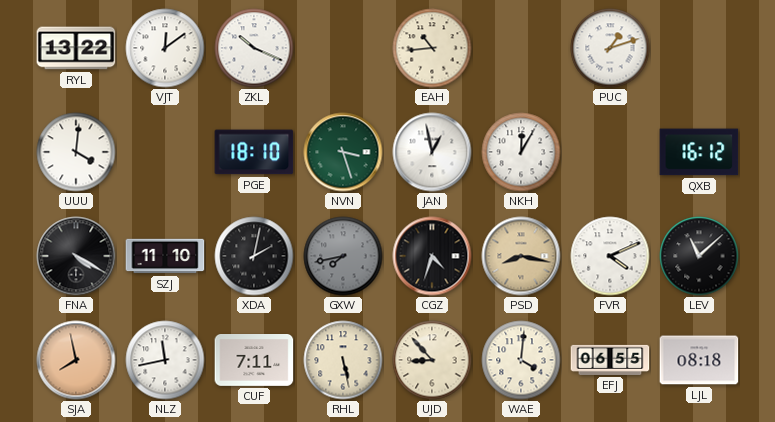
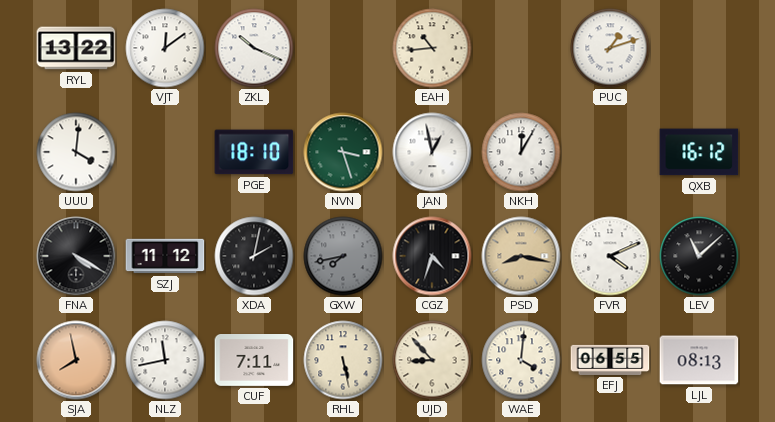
SZJ: 11:10 -> 11:12 (165, 256)
LJL: 08:18 -> 08:13 (699, 360)
